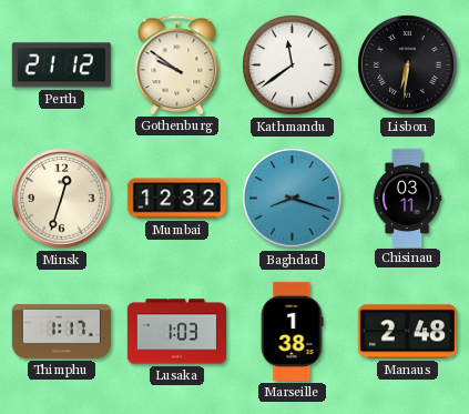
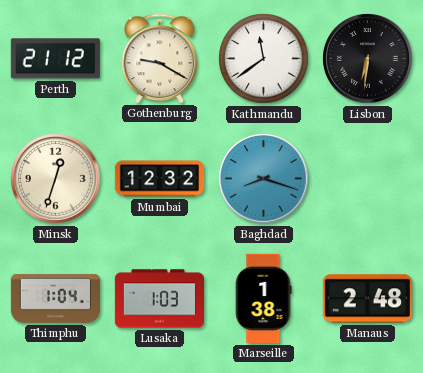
Gothenburg: 9:51 -> 9:20 (160, 58)
Chisinau: 03:11 -> none (407, 198)
Thimphu: 1:17 -> 1:04 (55, 298)
